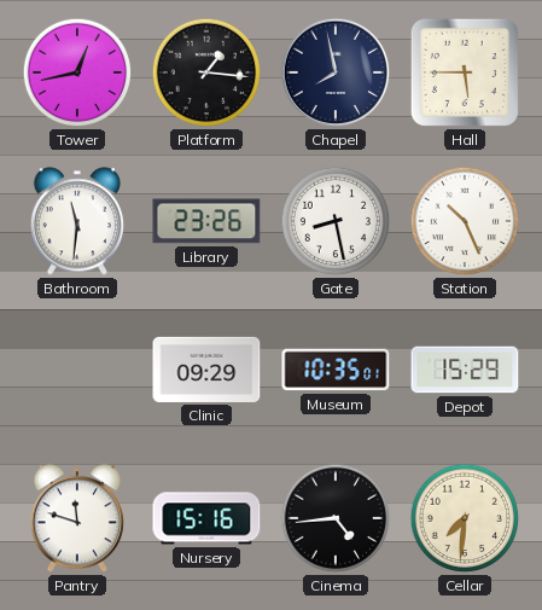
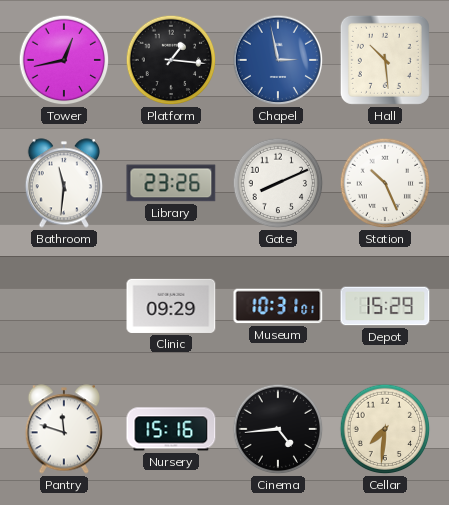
Chapel: 7:58 -> 2:58 (278, 60)
Chapel dial: navy -> blue (278, 60)
Hall: 5:45 -> 10:29 (385, 60)
Gate: 8:28 -> 8:11 (278, 183)
Museum: 10:35 -> 10:31 (278, 306)
